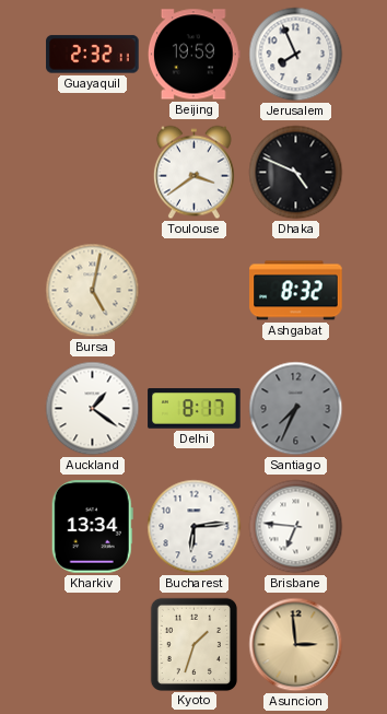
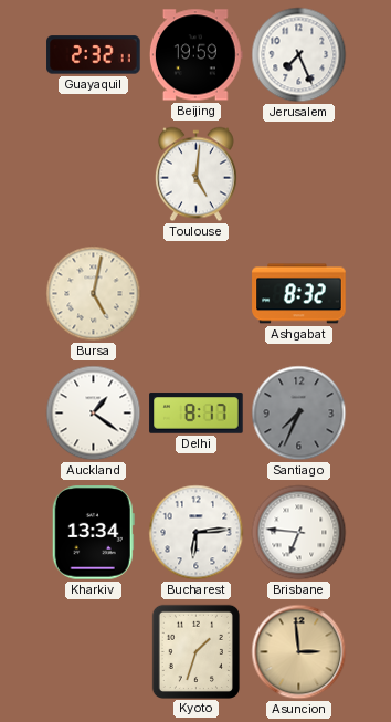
Jerusalem: 7:56 -> 7:26 (299, 55)
Toulouse: 3:39 -> 5:01 (196, 175)
Dhaka: 4:49 -> none (296, 173)
